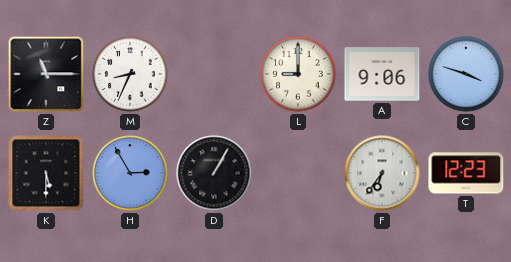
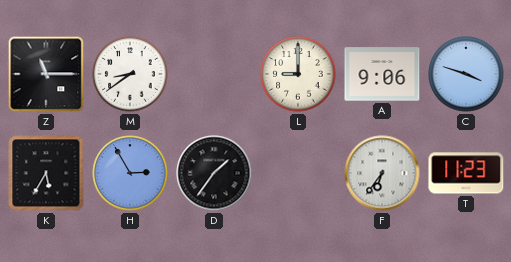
M: 8:34 -> 8:39 (130, 74)
K: 5:30 -> 5:35 (46, 173)
D: 1:05 -> 1:36 (214, 173)
T: 12:23 -> 11:23 (466, 173)
